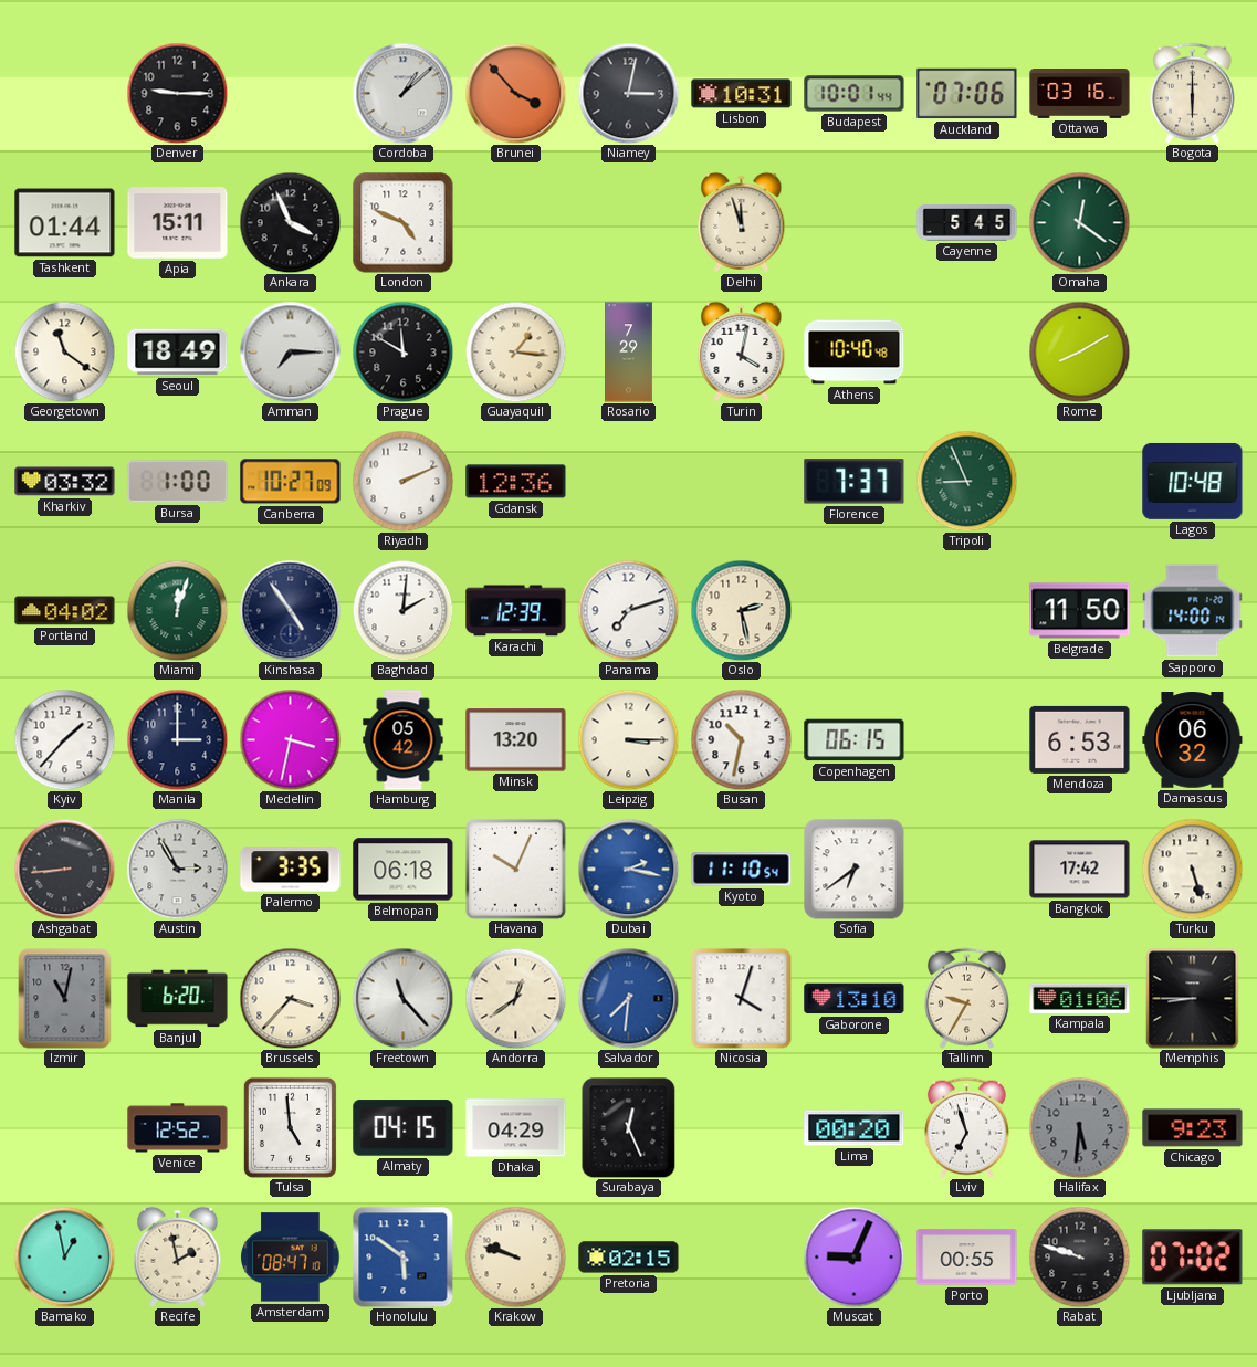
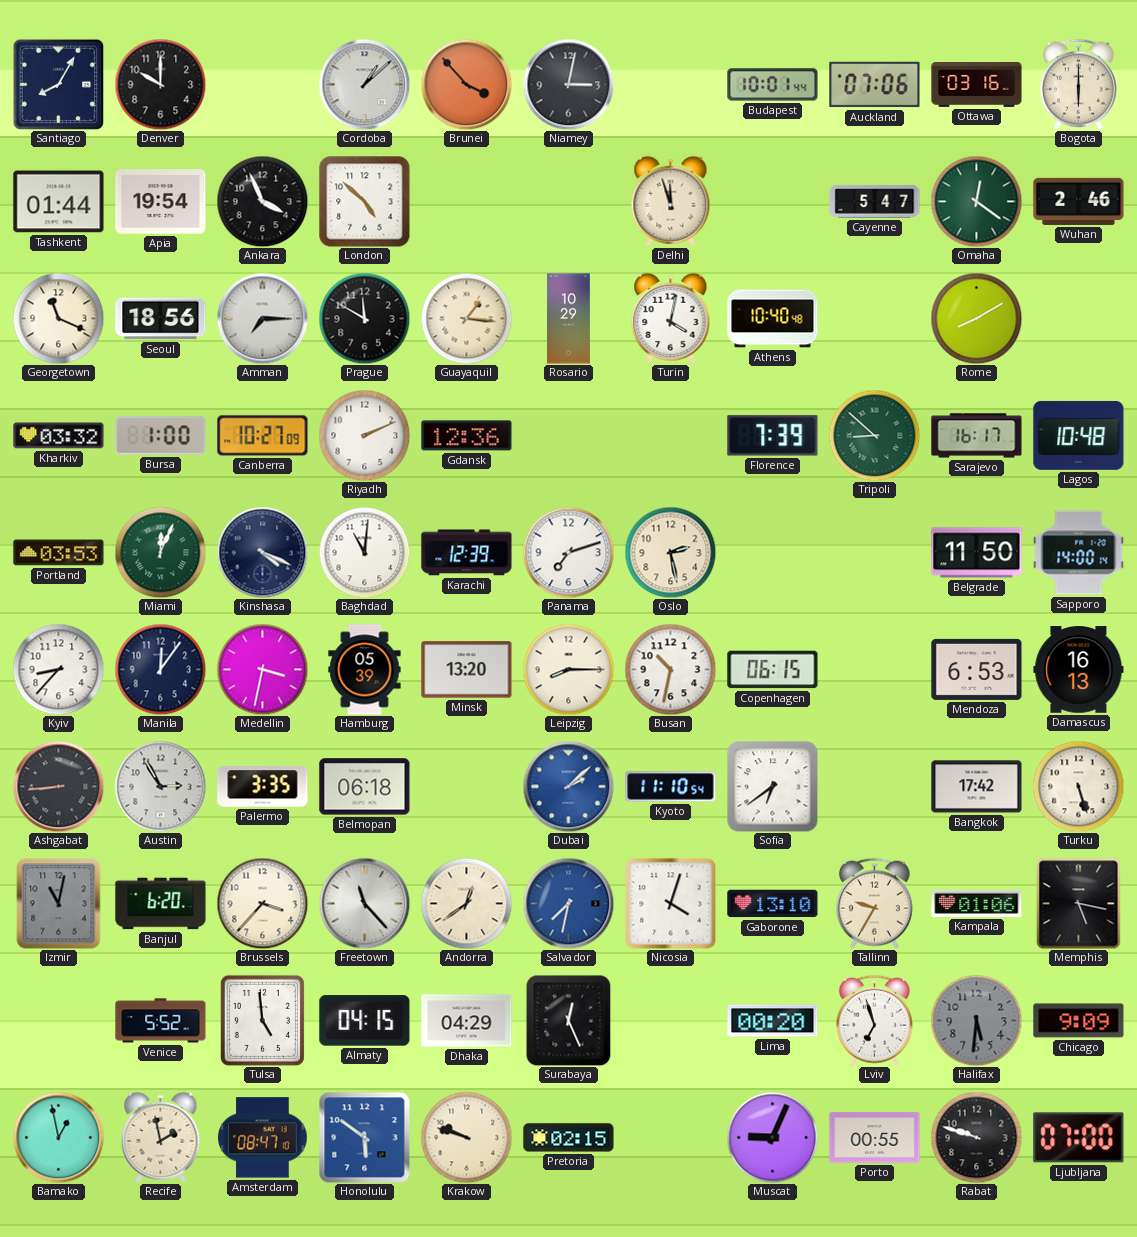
Santiago: none -> 8:05 (58, 84)
Denver: 9:15 -> 10:00 (160, 84)
Lisbon: 10:31 -> none (742, 94)
Apia: 15:11 -> 19:54 (161, 202)
London: 4:49 -> 4:52 (365, 202)
Cayenne: 5:45 -> 5:47 (875, 202)
Wuhan: none -> 2:46 (1079, 201)
Georgetown: 11:21 -> 11:19 (58, 318)
Seoul: 18:49 -> 18:56 (161, 319)
Rosario: 7:29 -> 10:29 (569, 319)
Florence: 7:37 -> 7:39 (773, 436)
Tripoli: 8:56 -> 8:52 (874, 435)
Sarajevo: none -> 16:17 (977, 436)
Portland: 04:02 -> 03:53 (59, 553)
Miami: 12:03 -> 12:04 (160, 552)
Kinshasa: 4:54 -> 4:19 (262, 552)
Baghdad: 2:01 -> 11:01 (364, 552)
Kyiv: 1:37 -> 8:37 (58, 669)
Manila: 3:00 -> 12:06 (160, 669)
Hamburg: 05:42 -> 05:39 (365, 670)
Leipzig: 3:15 -> 8:15 (568, 669)
Damascus: 06:32 -> 16:13 (1079, 670)
Havana: 10:04 -> none (515, 869)
Dubai: 2:17 -> 2:08 (568, 786)
Salvador: 7:31 -> 7:32 (568, 903)
Memphis: 8:45 -> 5:17 (1079, 904)
Venice: 12:52 -> 5:52 (161, 1021)
Chicago: 9:23 -> 9:09 (1079, 1021)
Ljubljana: 07:02 -> 07:00 (1079, 1138)
